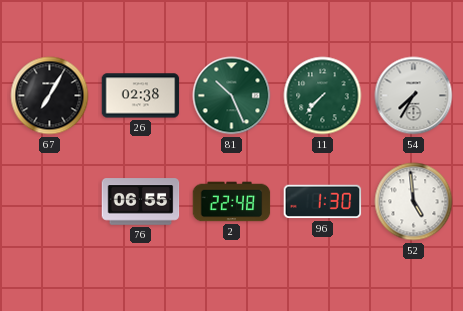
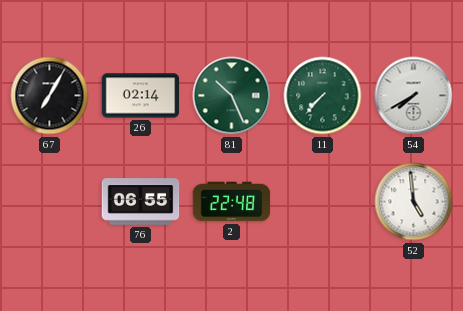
26: 02:38 -> 02:14 (141, 96)
54: 7:35 -> 7:40 (414, 96)
96: 1:30 -> none (323, 202)
